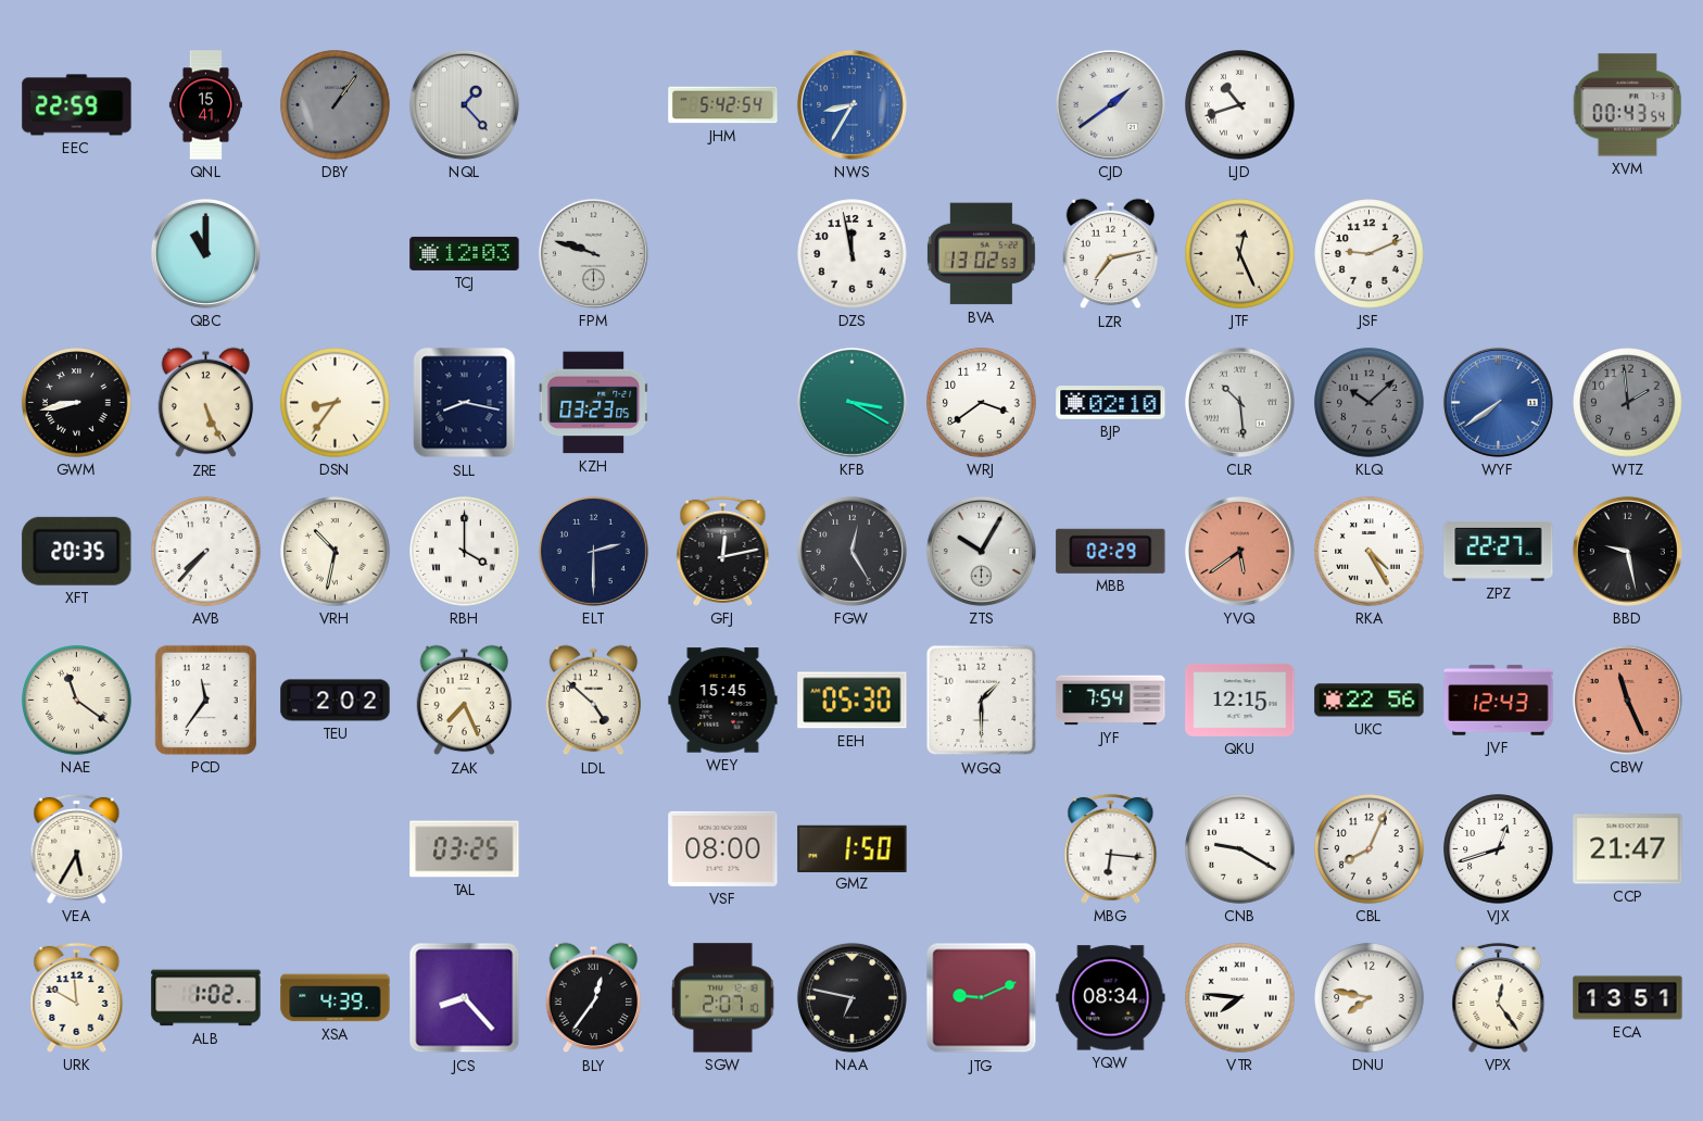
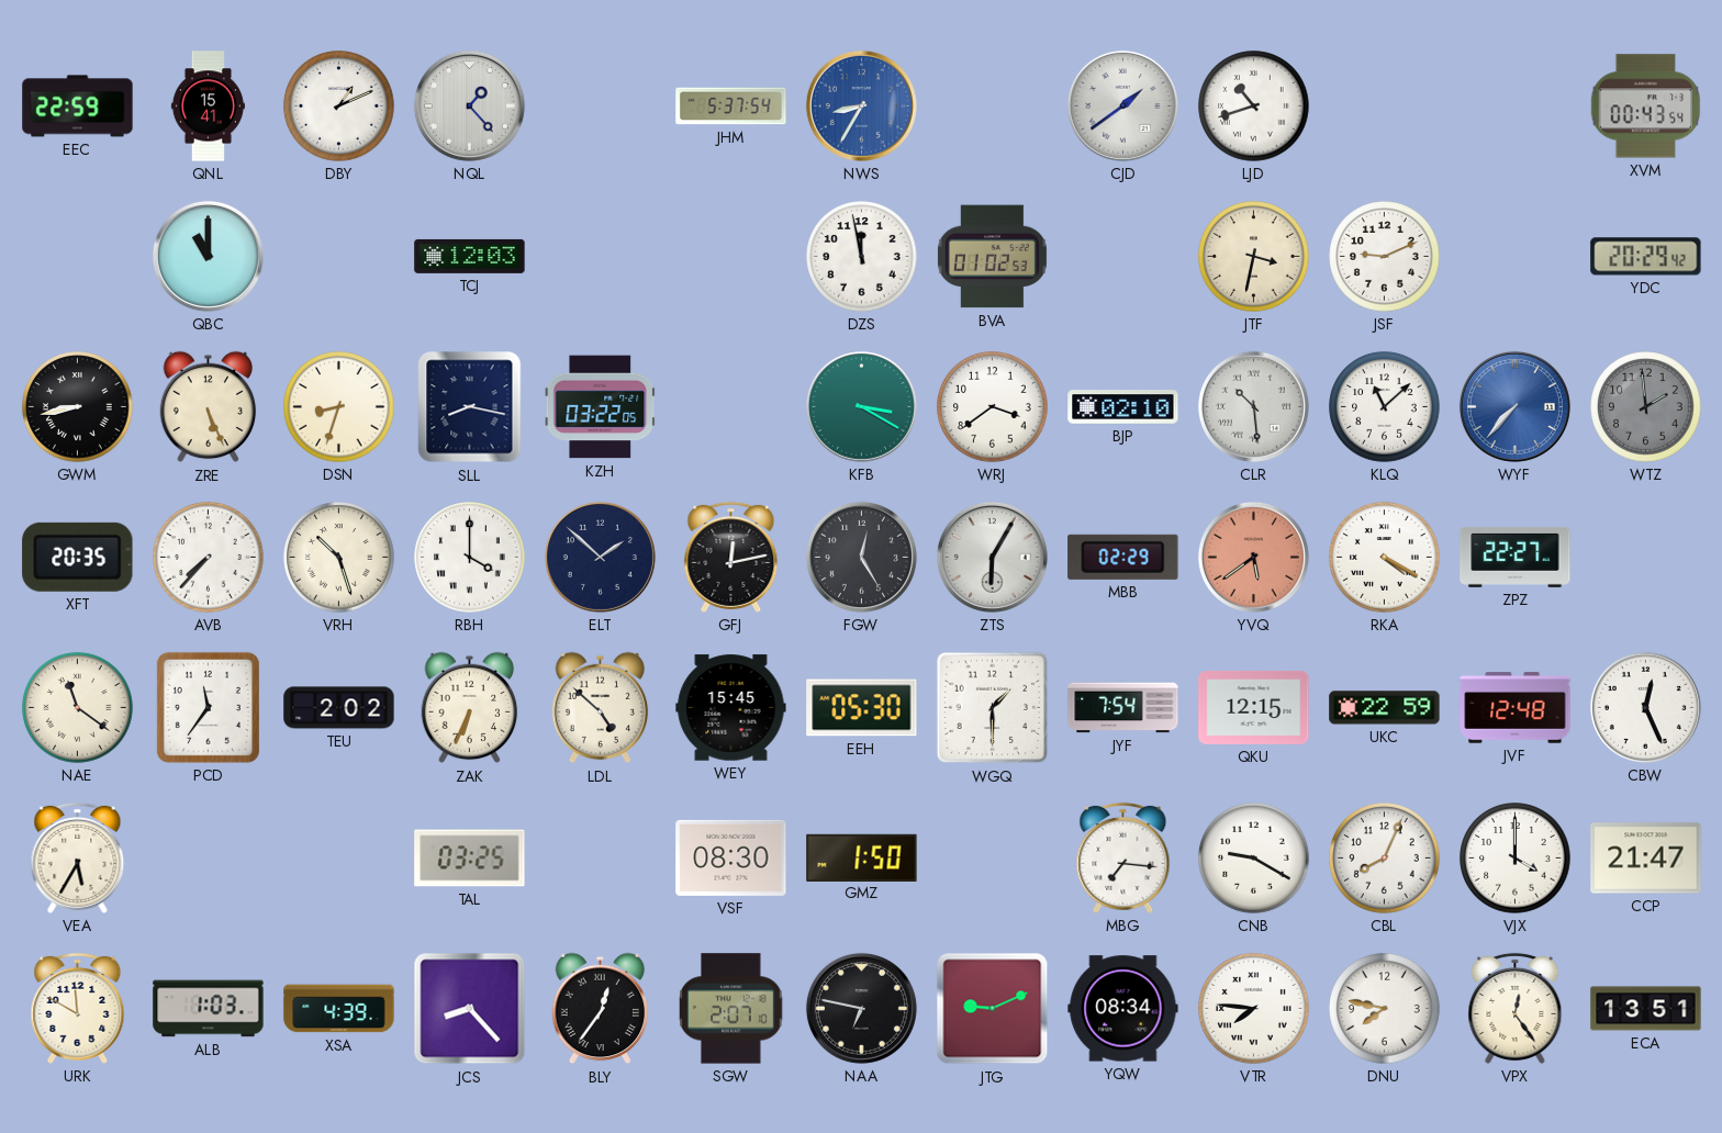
DBY: 1:06 -> 1:11 (339, 106)
DBY dial: grey -> white (339, 106)
JHM: 5:42 -> 5:37 (731, 106)
FPM: 9:48 -> none (593, 253)
BVA: 13:02 -> 01:02 (992, 257)
LZR: 7:13 -> none (1111, 254)
JTF: 12:26 -> 3:32 (1254, 257)
YDC: none -> 20:29 (1646, 257)
DSN: 8:36 -> 8:33 (339, 407)
KZH: 03:23 -> 03:22 (601, 407)
KLQ: 10:08 -> 11:08 (1385, 407)
KLQ dial: grey -> white (1385, 407)
WYF: 7:39 -> 7:37 (1514, 406)
VRH: 10:32 -> 10:27 (339, 558)
ELT: 2:30 -> 1:52 (600, 557)
ZTS: 10:05 -> 6:05 (992, 557)
RKA: 4:25 -> 4:20 (1385, 558)
BBD: 9:28 -> none (1627, 551)
ZAK: 7:26 -> 6:34 (470, 708)
UKC: 22:56 -> 22:59 (1385, 708)
JVF: 12:43 -> 12:48 (1516, 708)
CBW: 11:26 -> 12:26 (1645, 707)
CBW dial: salmon -> white (1645, 707)
VSF: 08:00 -> 08:30 (731, 857)
MBG: 6:16 -> 7:16 (1123, 857)
VJX: 12:42 -> 4:00 (1516, 859)
ALB: 1:02 -> 1:03 (209, 1009)
